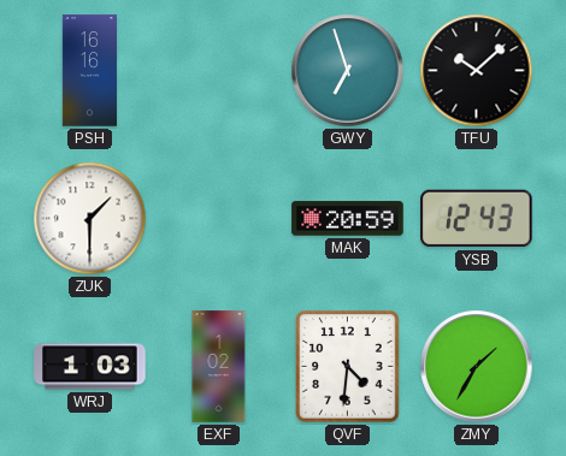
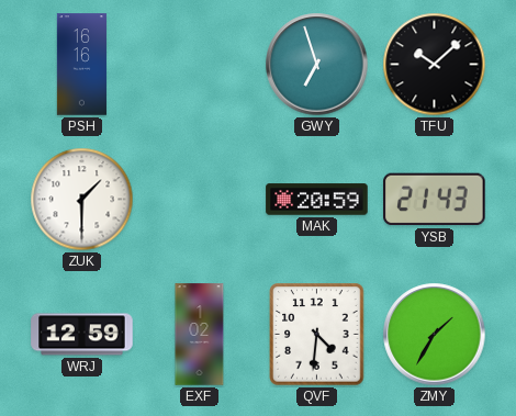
YSB: 12:43 -> 21:43 (435, 200)
WRJ: 1:03 -> 12:59 (82, 335)
